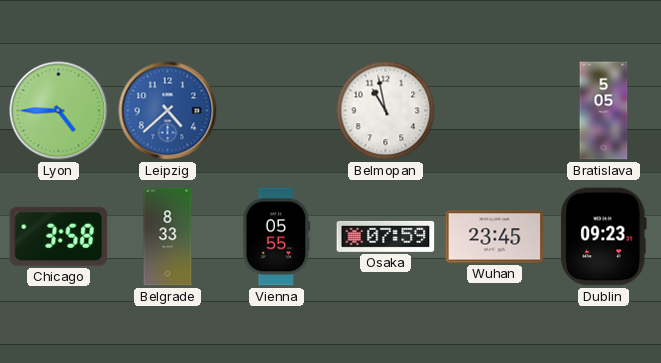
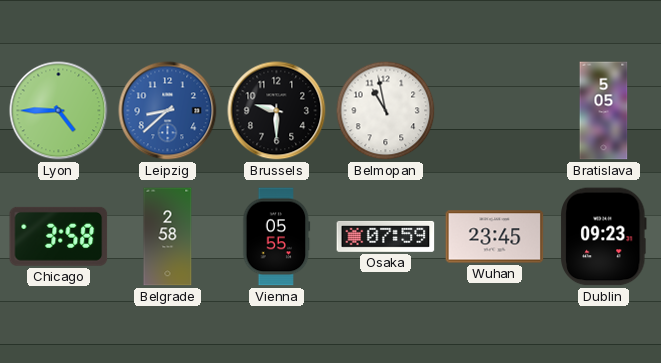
Leipzig: 4:38 -> 8:38 (168, 111)
Brussels: none -> 9:30 (277, 111)
Belgrade: 8:33 -> 2:58 (168, 237)
